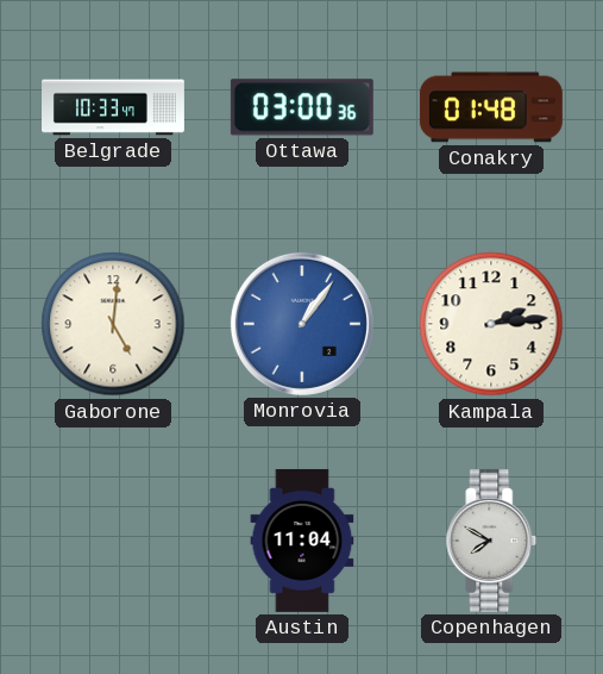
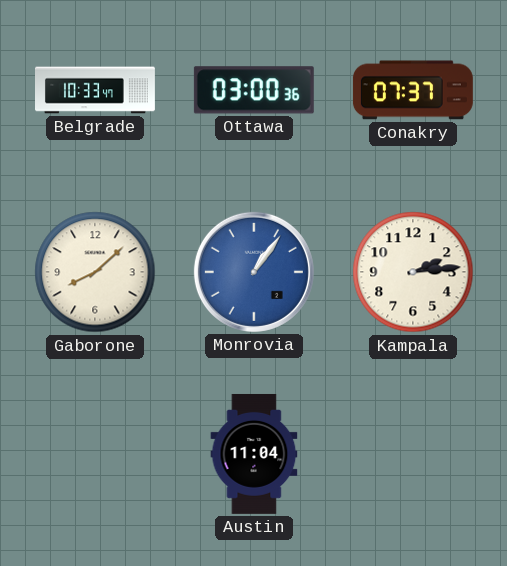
Conakry: 01:48 -> 07:37 (413, 90)
Gaborone: 5:01 -> 8:08 (95, 272)
Copenhagen: 7:50 -> none (491, 541)
